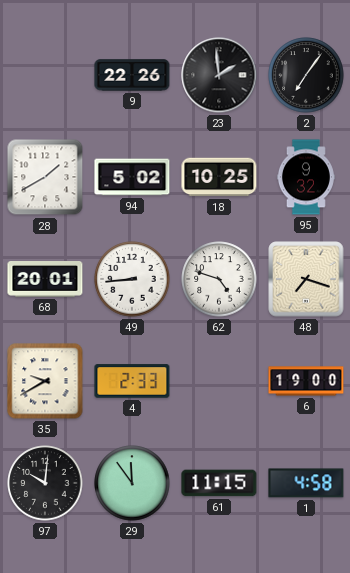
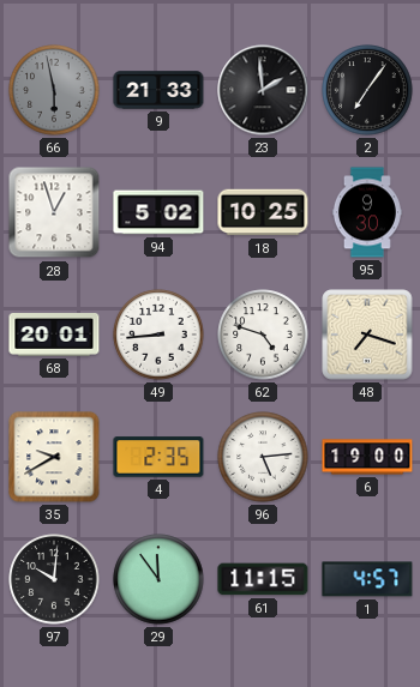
66: none -> 5:58 (54, 90)
9: 22:26 -> 21:33 (158, 90)
28: 1:40 -> 12:57 (54, 212)
95: 9:32 -> 9:30 (367, 212)
4: 2:33 -> 2:35 (158, 457)
96: none -> 5:14 (263, 457)
1: 4:58 -> 4:57 (367, 579)
